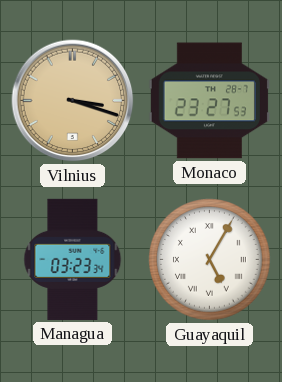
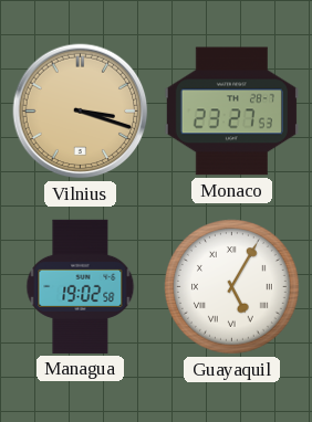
Managua: 03:23 -> 19:02 (81, 286)
